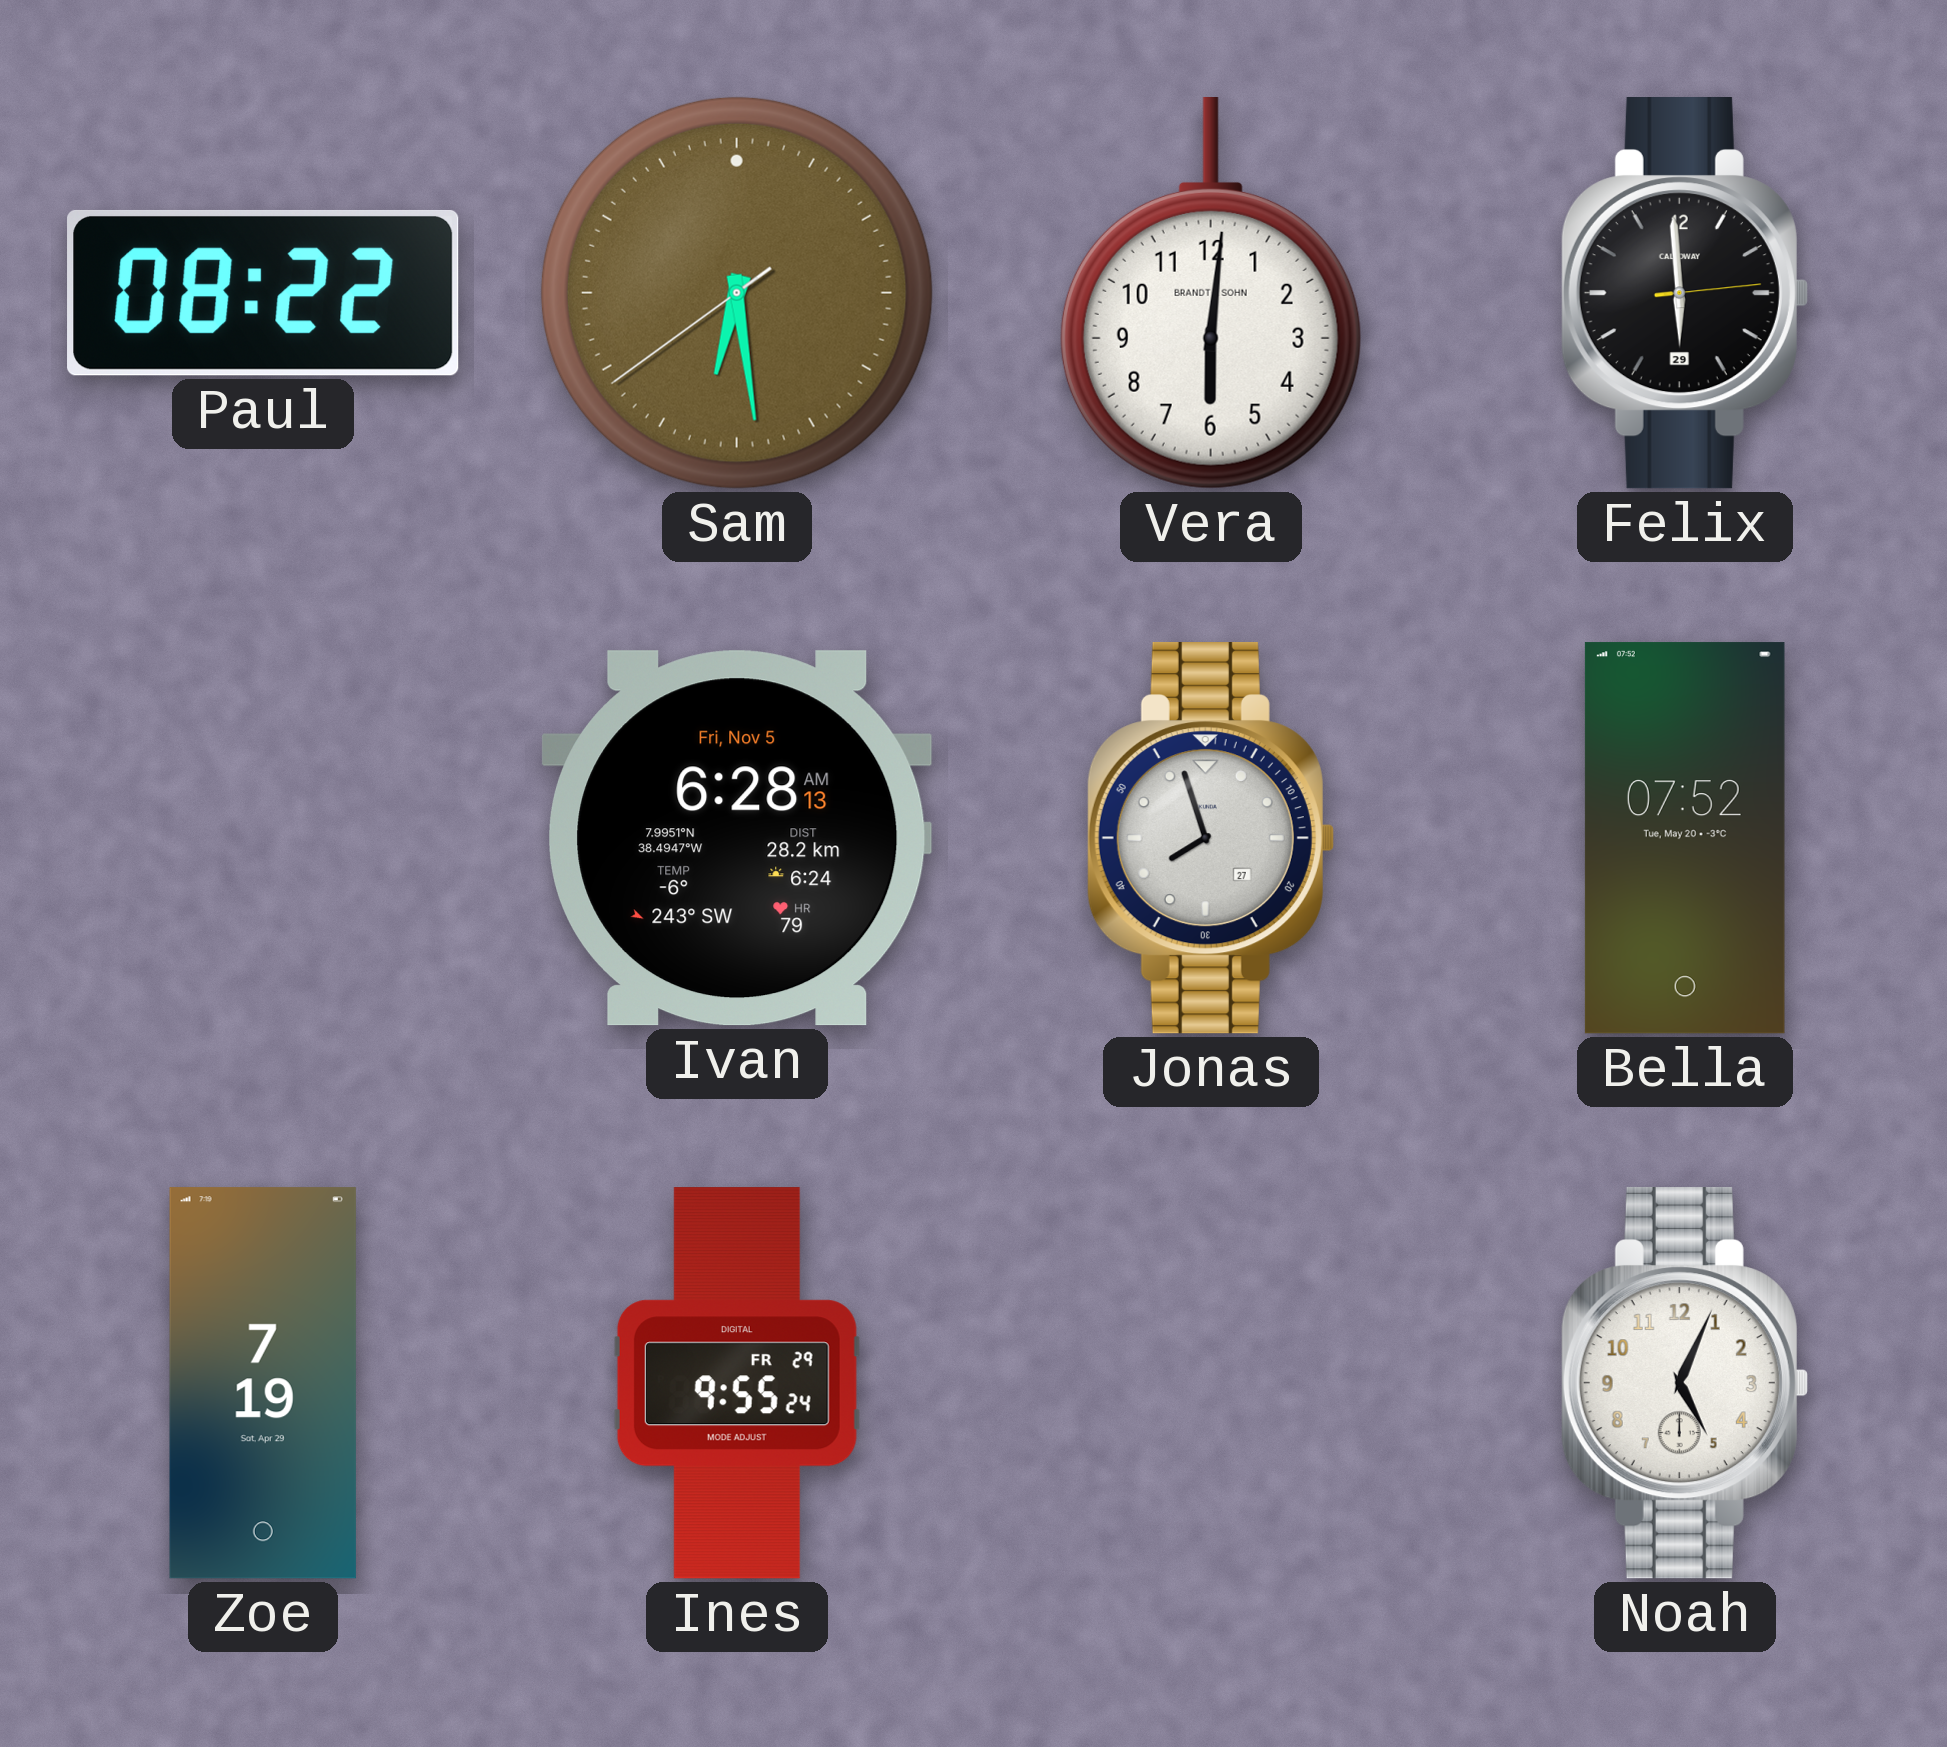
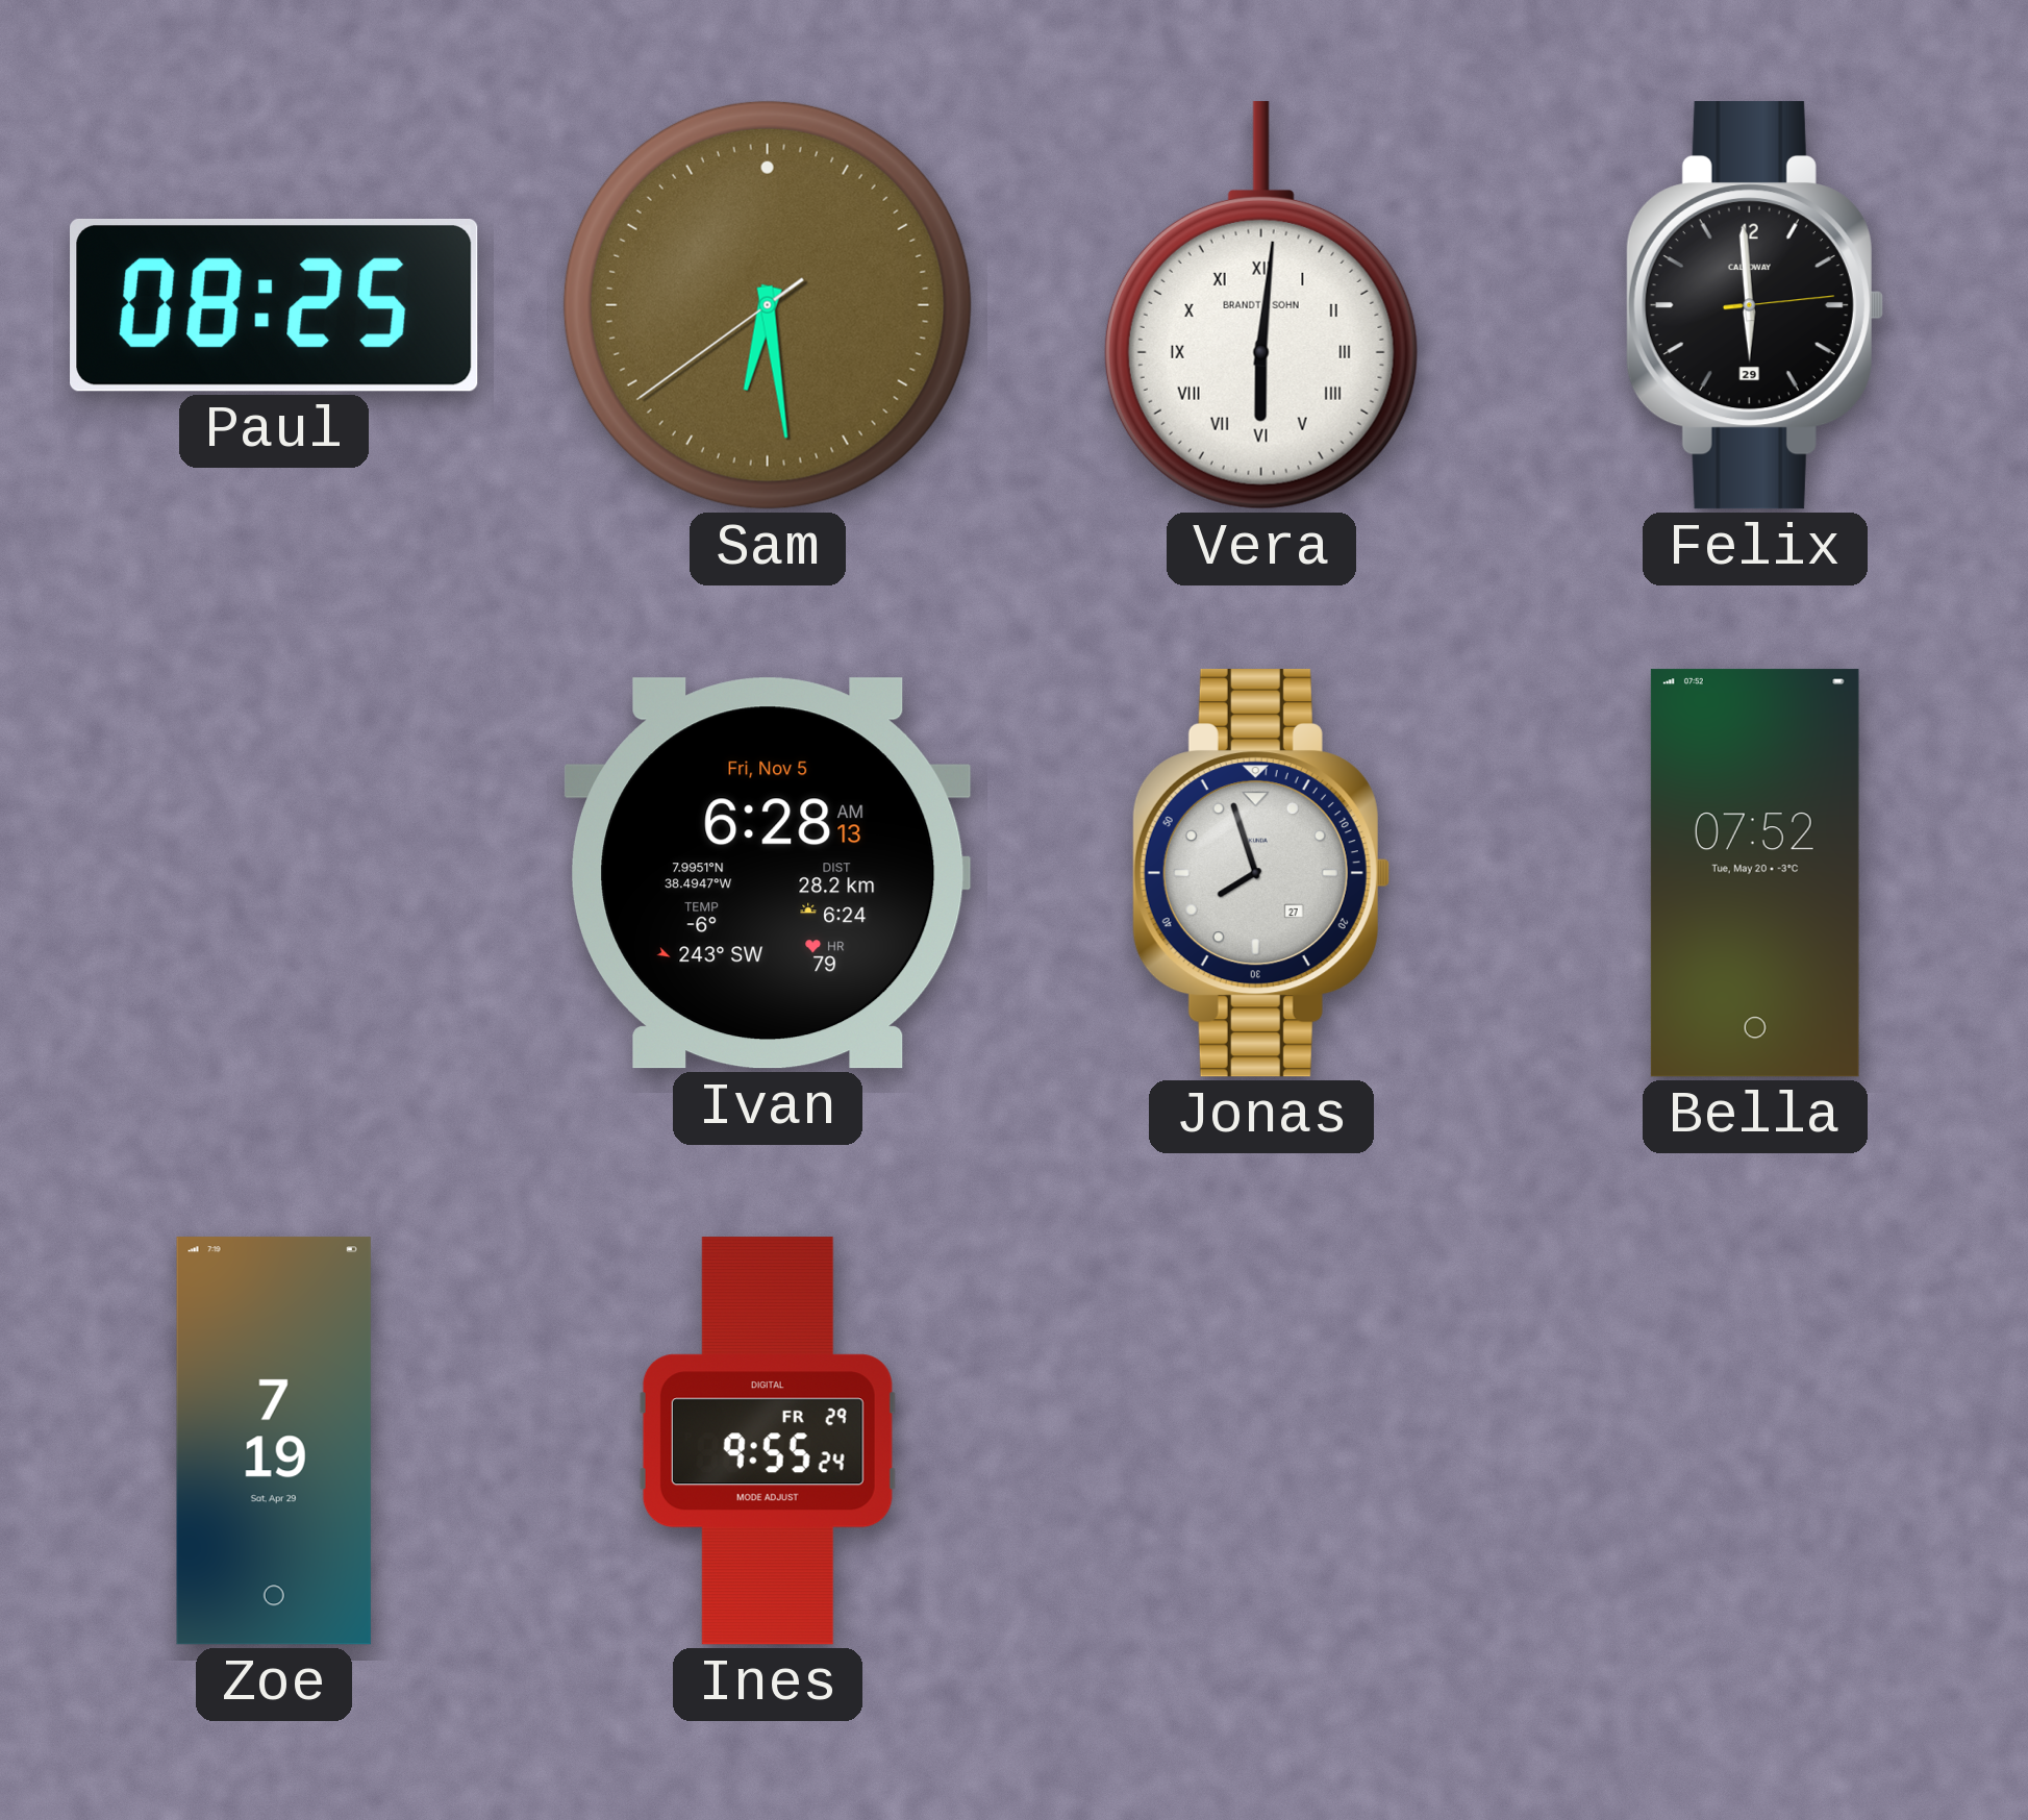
Paul: 08:22 -> 08:25 (274, 305)
Vera numerals: Arabic -> Roman (1261, 306)
Noah: 5:04 -> none (1684, 1384)
